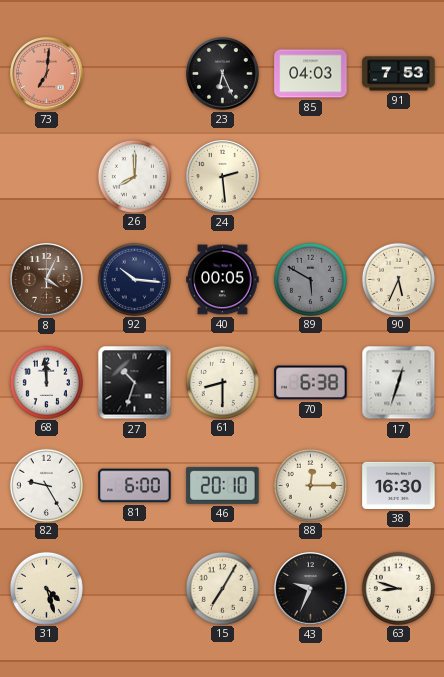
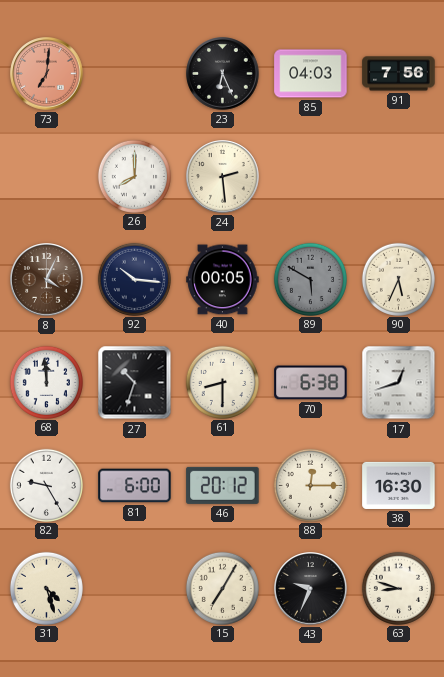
91: 7:53 -> 7:56 (399, 74)
17: 12:33 -> 12:42 (399, 383)
46: 20:10 -> 20:12 (223, 485)
